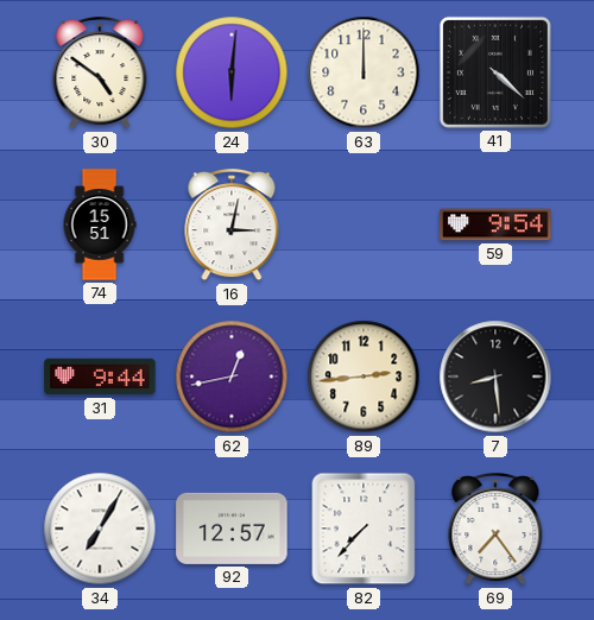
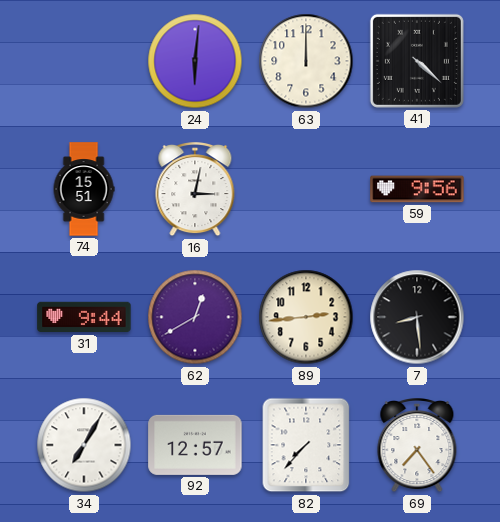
30: 4:51 -> none (100, 74)
59: 9:54 -> 9:56 (417, 189)
62: 12:43 -> 12:40 (195, 317)
